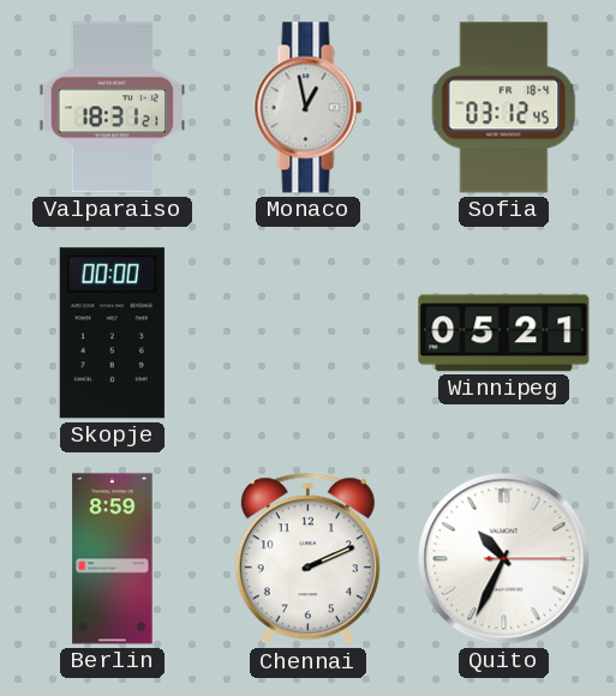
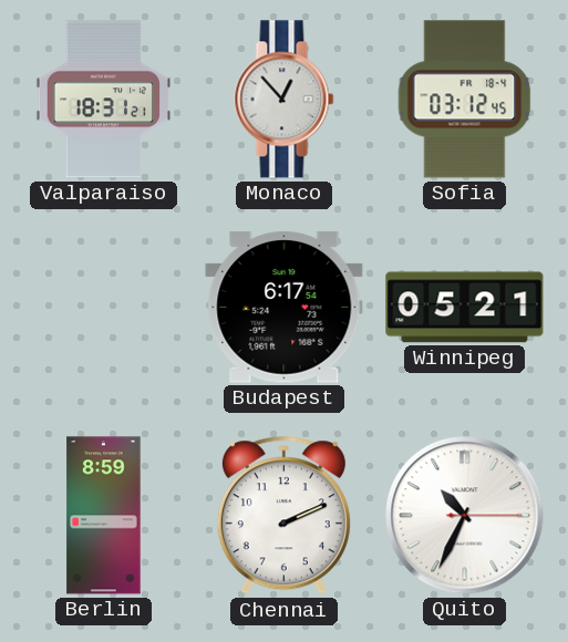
Monaco: 12:58 -> 12:53 (285, 100)
Skopje: 00:00 -> none (112, 334)
Budapest: none -> 6:17 (285, 307)
